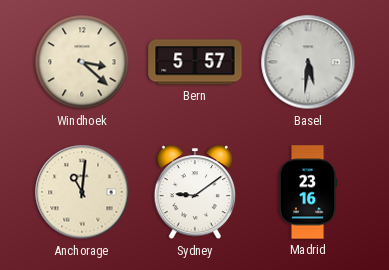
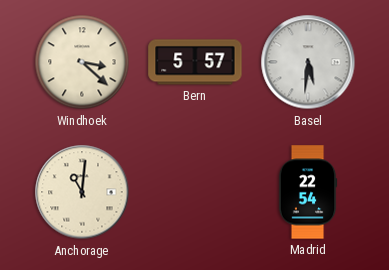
Sydney: 9:09 -> none (194, 193)
Madrid: 23:16 -> 22:54 (308, 192)
